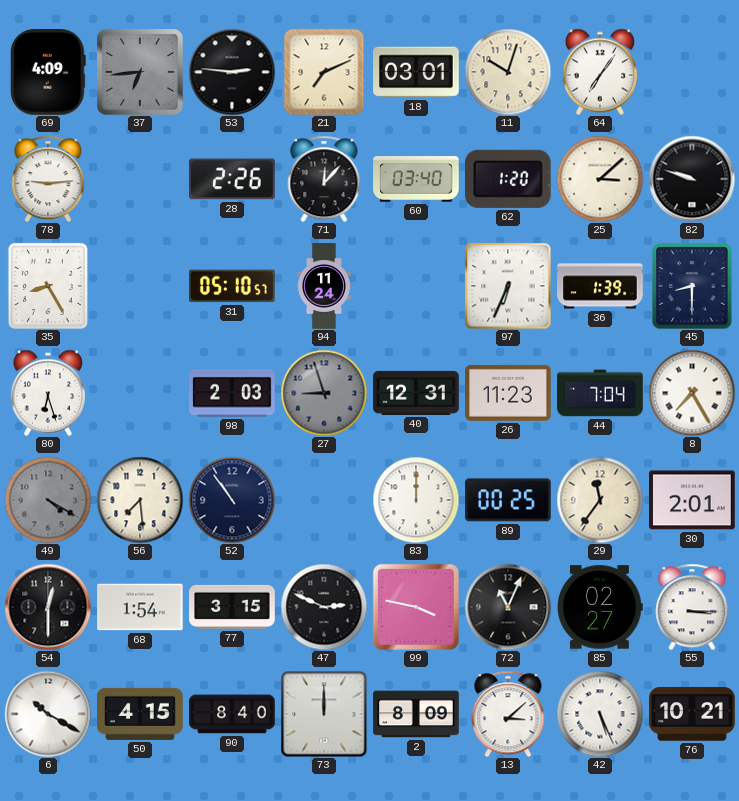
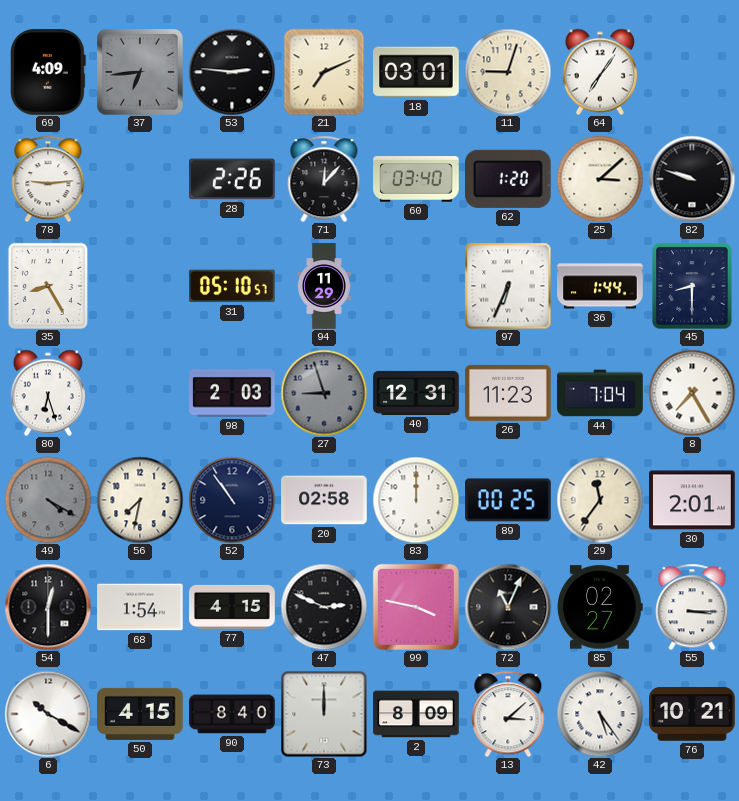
11: 10:03 -> 9:03 (508, 72)
94: 11:24 -> 11:29 (324, 286)
36: 1:39 -> 1:44 (600, 286)
56: 7:29 -> 7:32 (140, 500)
20: none -> 02:58 (324, 500)
77: 3:15 -> 4:15 (232, 607)
42: 5:26 -> 5:24 (600, 714)
